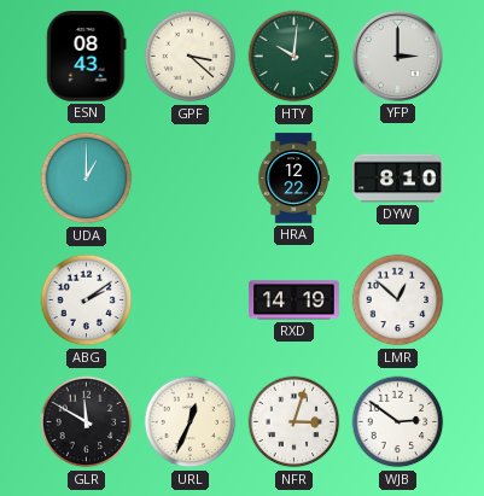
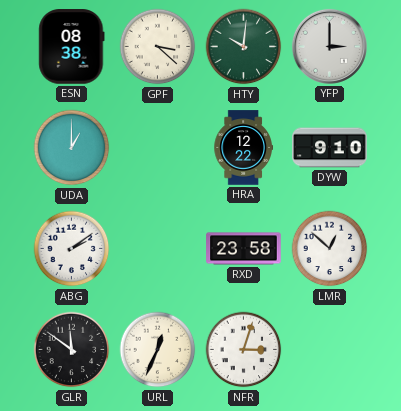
ESN: 08:43 -> 08:38 (72, 47)
DYW: 8:10 -> 9:10 (330, 148)
RXD: 14:19 -> 23:58 (244, 249)
GLR: 11:50 -> 11:51 (72, 350)
WJB: 2:51 -> none (398, 422)
